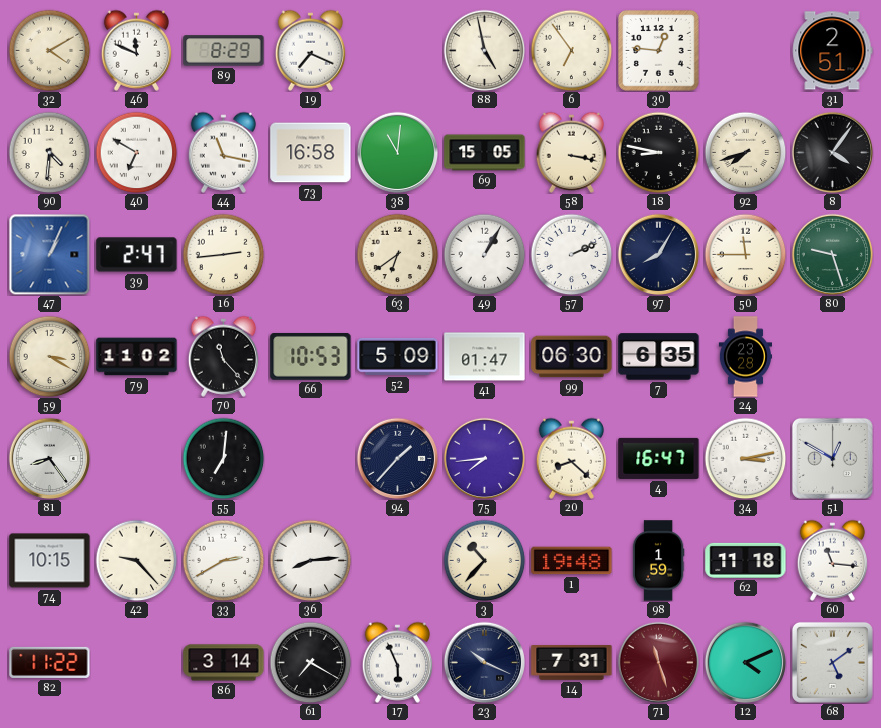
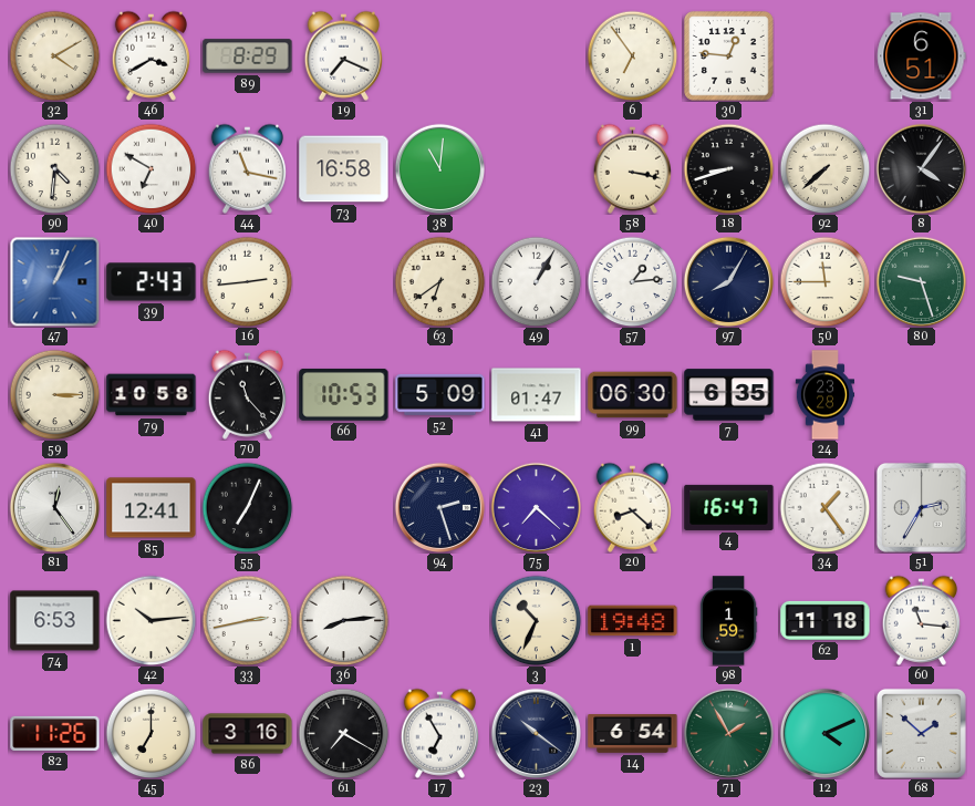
46: 11:49 -> 3:40 (151, 55)
88: 4:58 -> none (484, 50)
31: 2:51 -> 6:51 (922, 56)
69: 15:05 -> none (485, 153)
18: 8:47 -> 8:42 (728, 168)
92: 7:42 -> 7:38 (824, 168)
39: 2:47 -> 2:43 (152, 282)
57: 2:11 -> 1:14 (632, 281)
59: 3:20 -> 3:15 (54, 394)
79: 11:02 -> 10:58 (152, 395)
81: 8:24 -> 12:24 (54, 507)
85: none -> 12:41 (152, 508)
55: 7:01 -> 7:04 (247, 507)
94: 1:37 -> 2:27 (439, 507)
75: 7:44 -> 7:22 (536, 507)
34: 3:13 -> 1:24 (824, 507)
51: 12:50 -> 2:35 (921, 507)
74: 10:15 -> 6:53 (55, 621)
42: 9:23 -> 10:14 (151, 620)
33: 2:40 -> 2:43 (247, 620)
3: 10:37 -> 10:34 (536, 620)
82: 11:22 -> 11:26 (55, 733)
45: none -> 7:00 (151, 733)
86: 3:14 -> 3:16 (248, 734)
17: 5:56 -> 6:55 (439, 733)
23: 10:19 -> 10:21 (536, 733)
14: 7:31 -> 6:54 (633, 734)
71: 11:27 -> 1:55 (728, 733)
71 dial: burgundy -> green (728, 733)
68: 5:09 -> 1:52 (921, 733)
